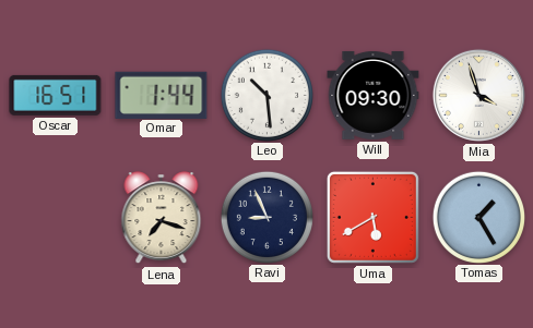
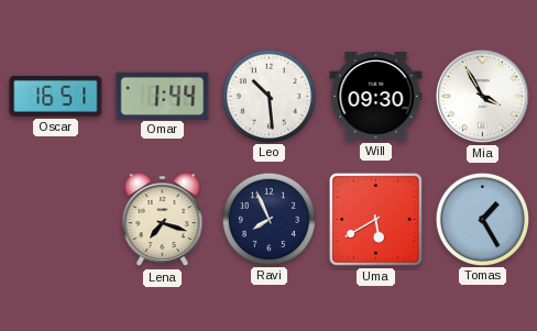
Mia: 3:57 -> 3:55 (482, 96)
Ravi: 8:56 -> 7:56 (268, 219)
